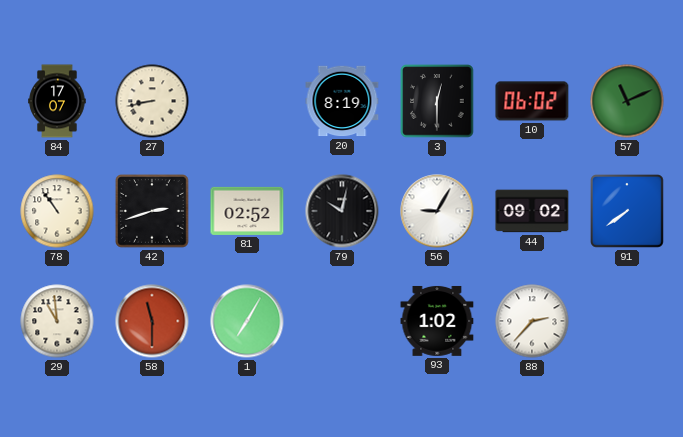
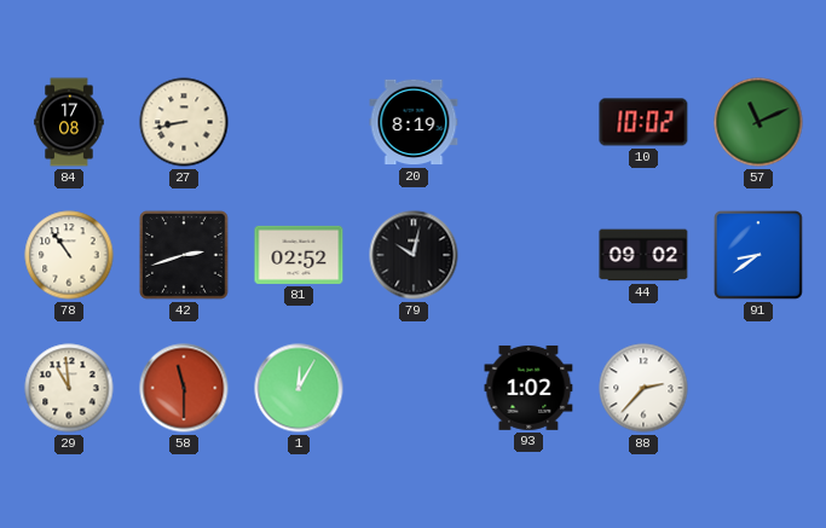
84: 17:07 -> 17:08 (69, 122)
3: 12:30 -> none (437, 101)
10: 06:02 -> 10:02 (643, 122)
56: 9:05 -> none (437, 211)
91: 7:39 -> 8:39 (759, 256)
1: 7:05 -> 12:05 (299, 388)
